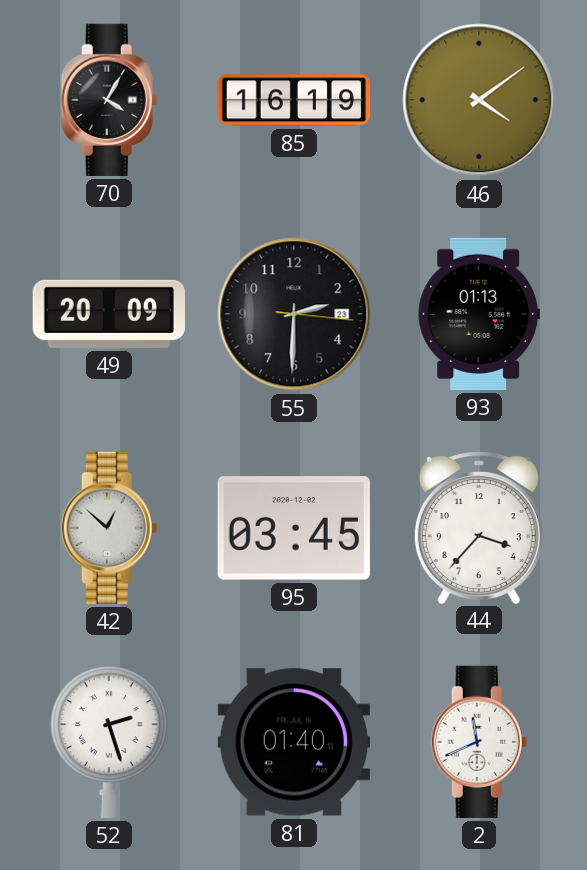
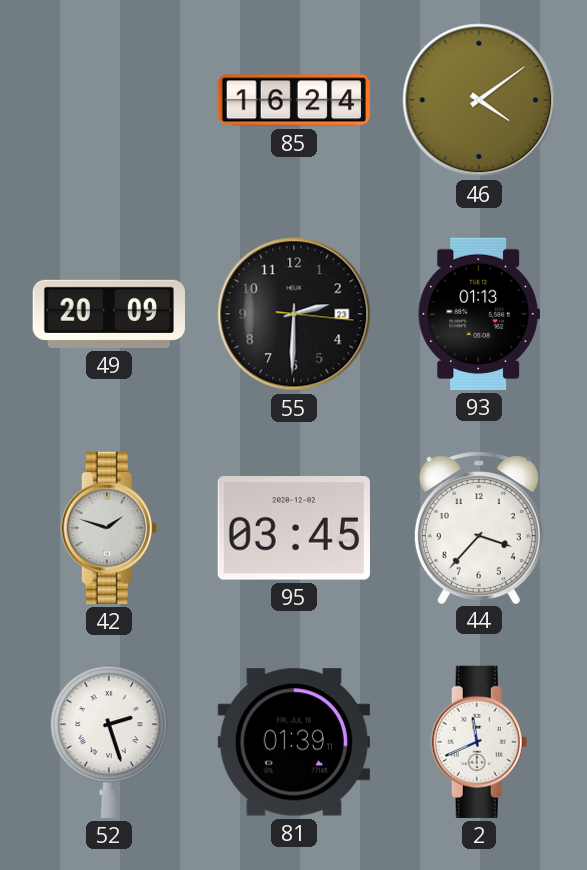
70: 4:05 -> none (109, 100)
85: 16:19 -> 16:24 (293, 100)
42: 12:52 -> 1:48 (109, 528)
81: 01:40 -> 01:39 (294, 742)
